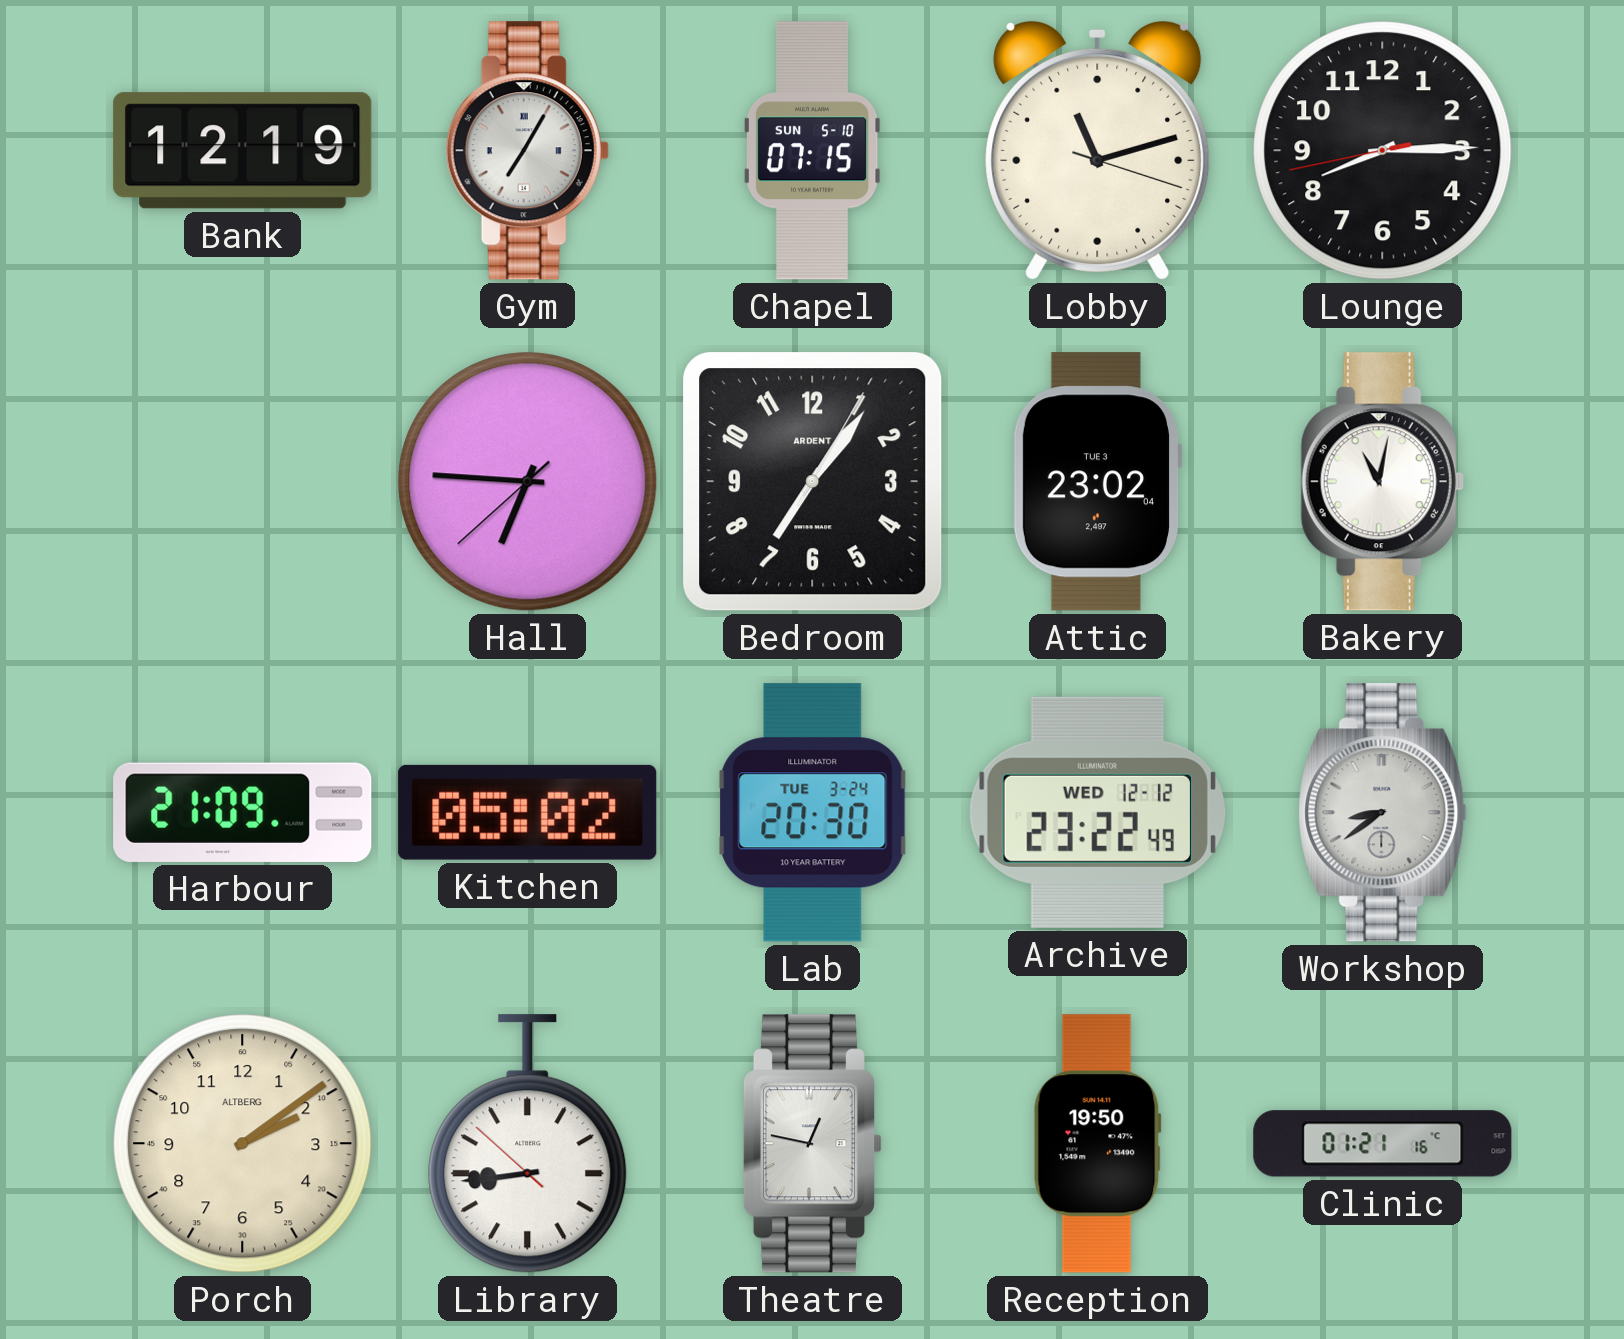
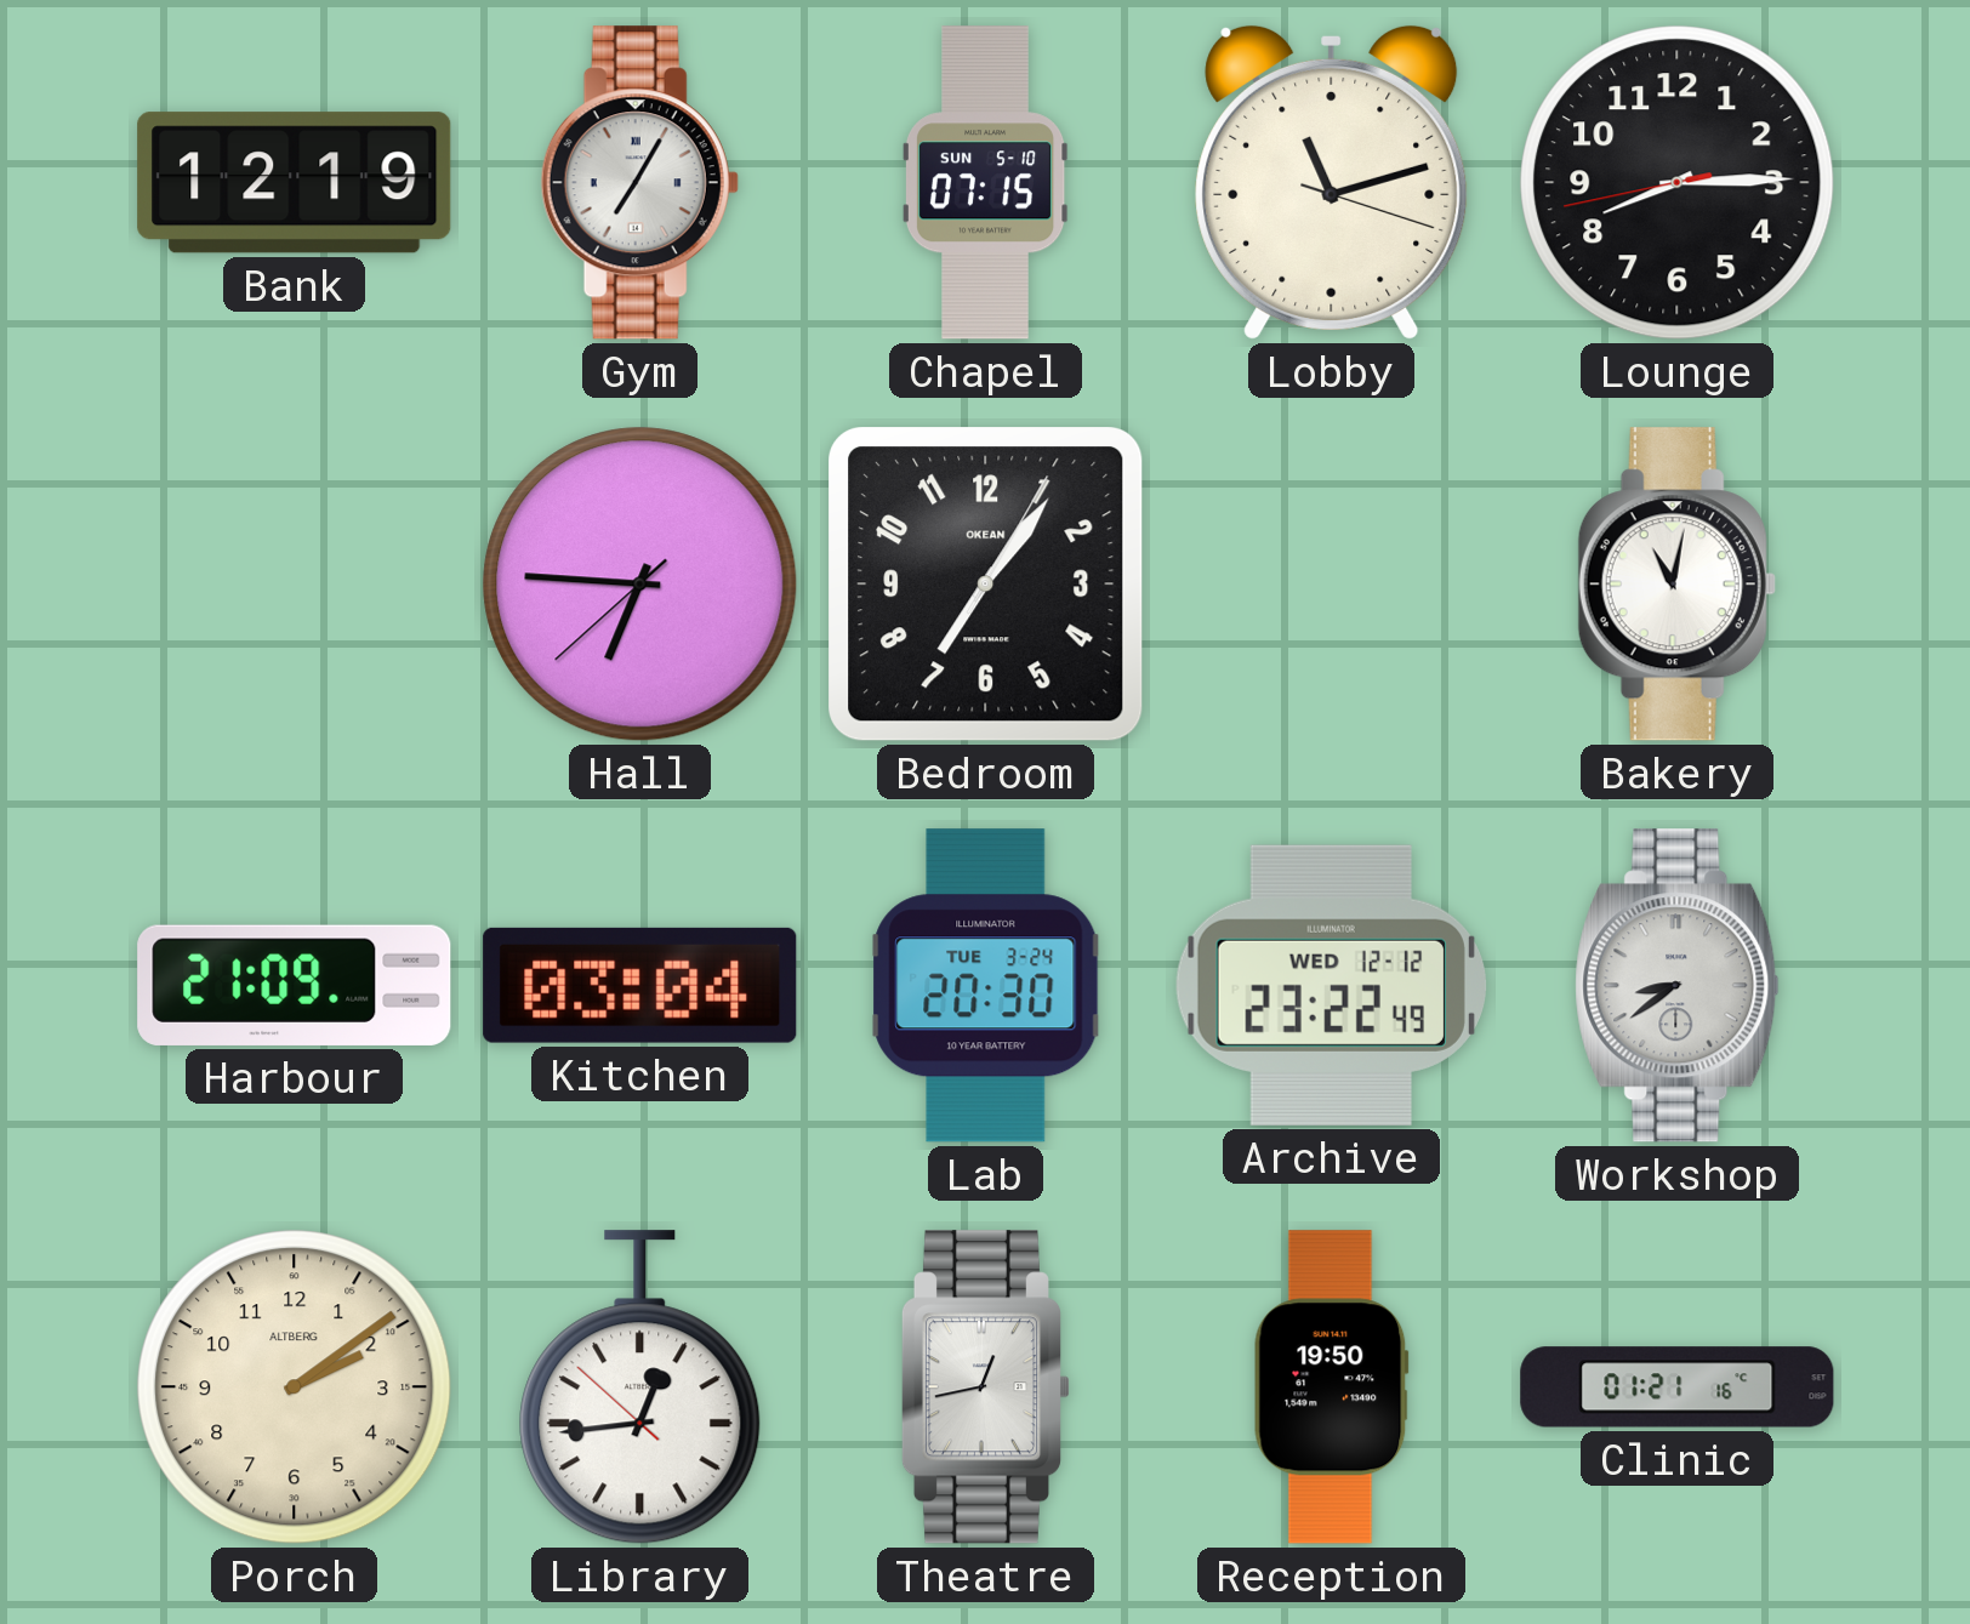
Bedroom brand: ARDENT -> OKEAN (986, 585)
Attic: 23:02 -> none (1097, 482)
Kitchen: 05:02 -> 03:04 (640, 985)
Library: 8:43 -> 12:43 (640, 1387)
Theatre: 12:47 -> 12:43 (985, 1387)
